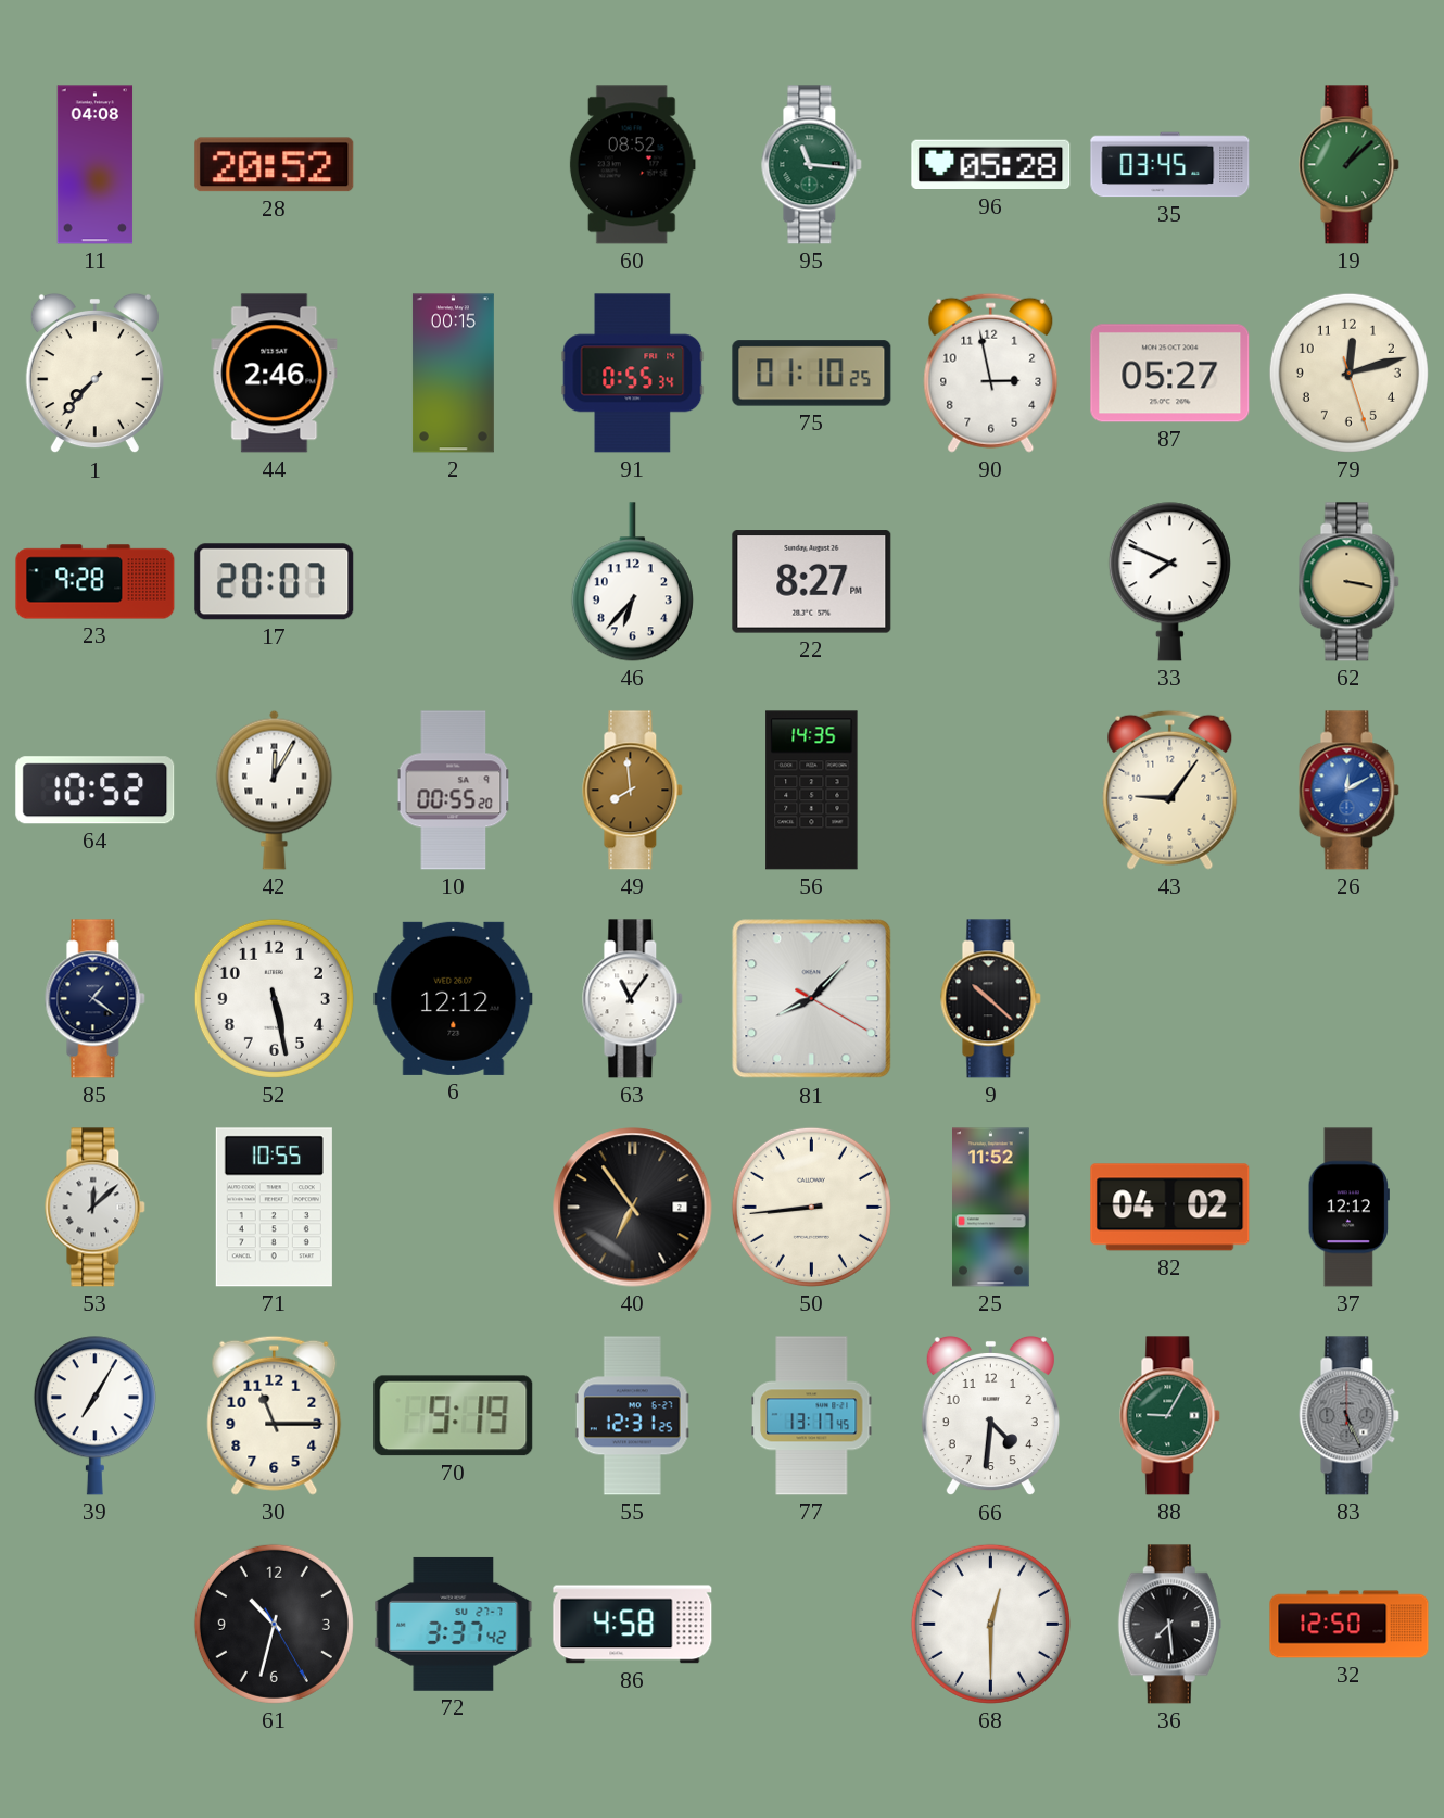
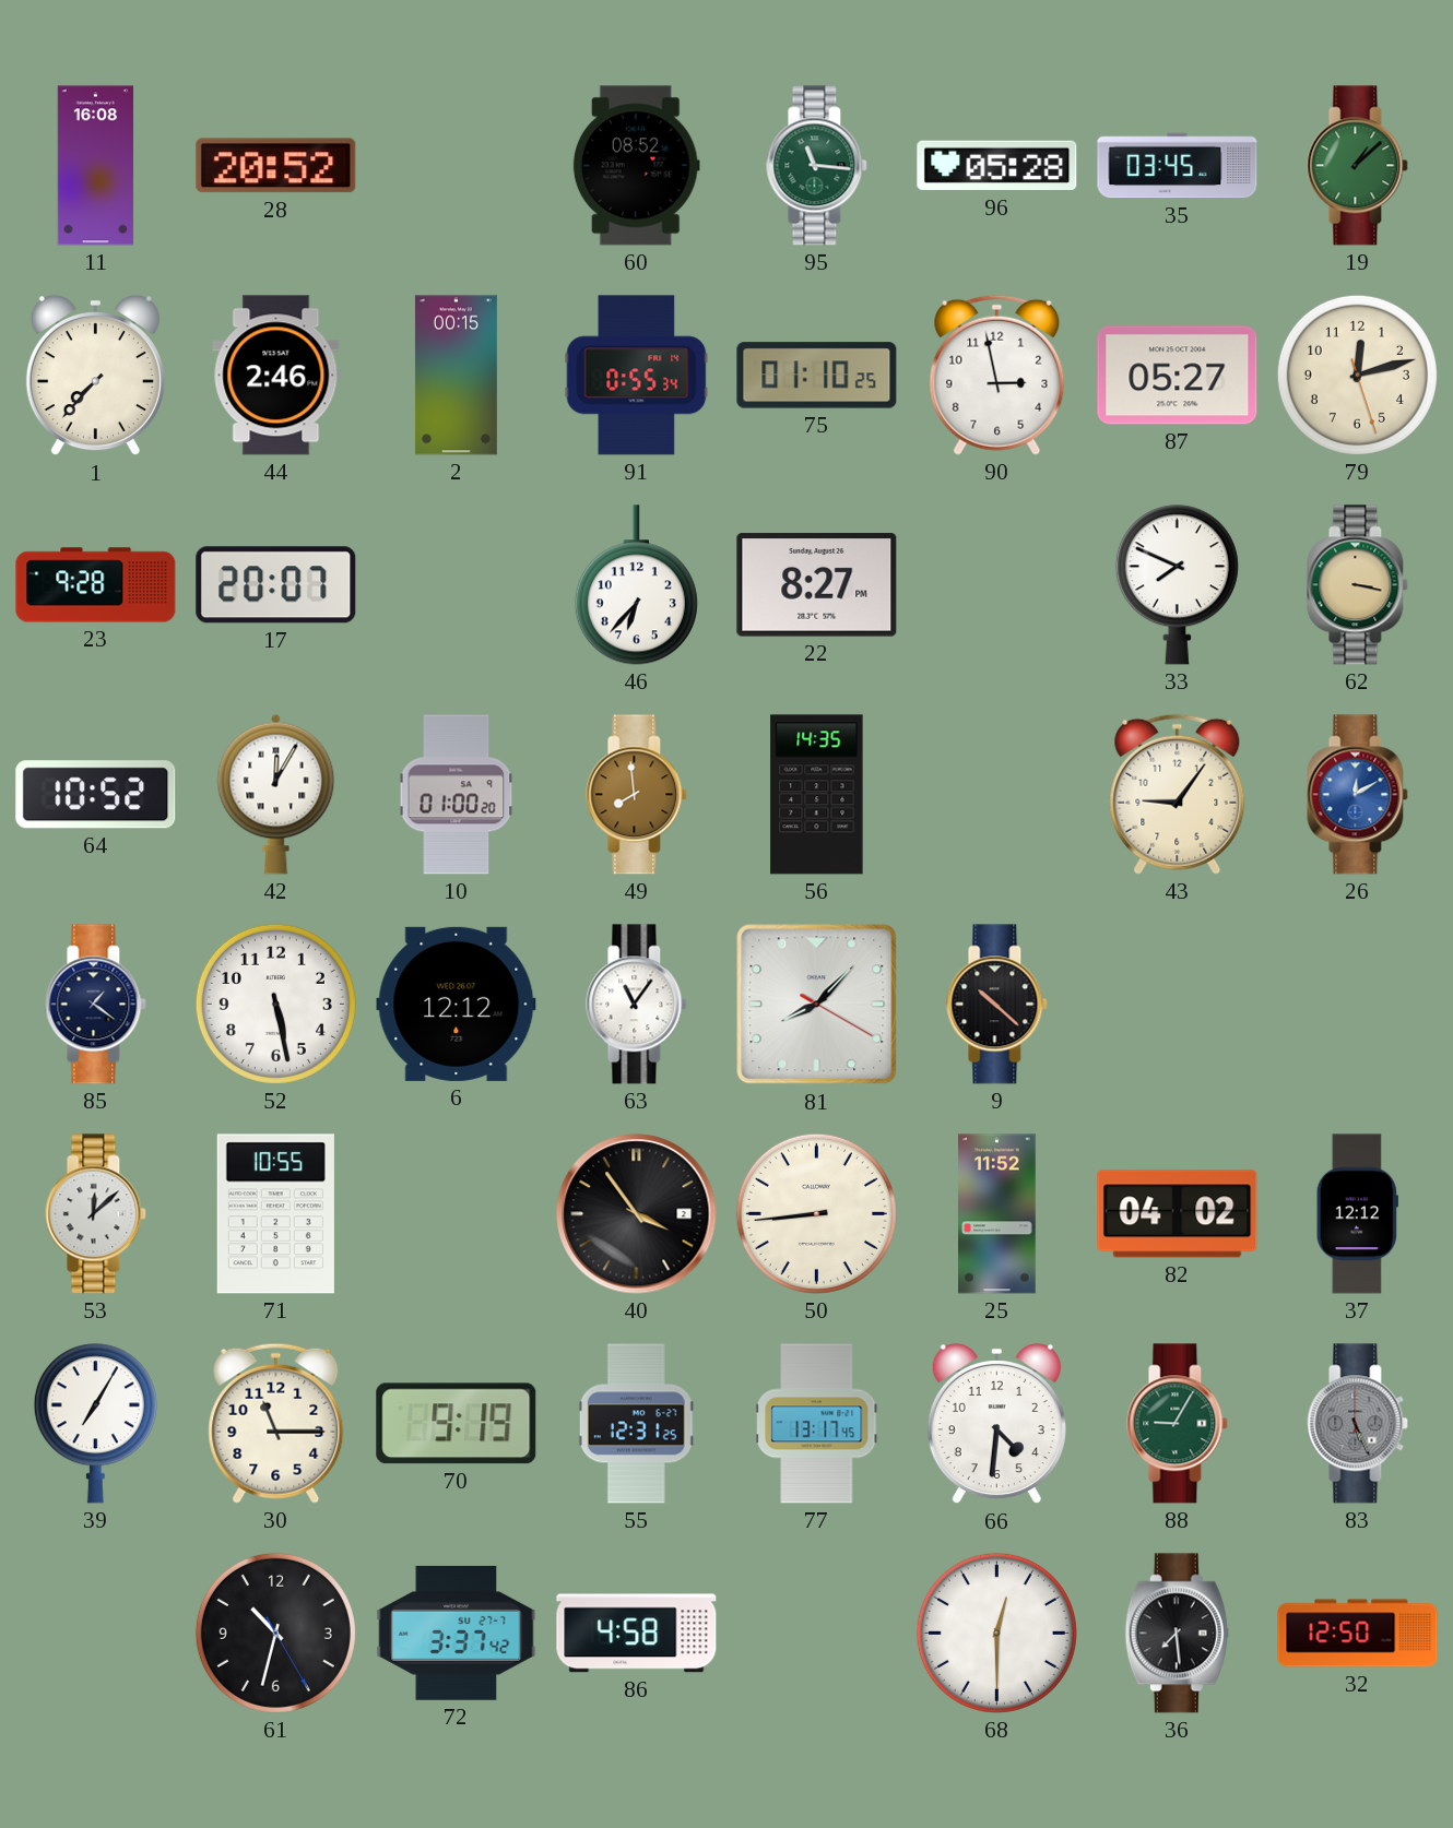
11: 04:08 -> 16:08 (96, 166)
10: 00:55 -> 01:00 (457, 795)
40: 6:54 -> 3:54 (637, 1214)
